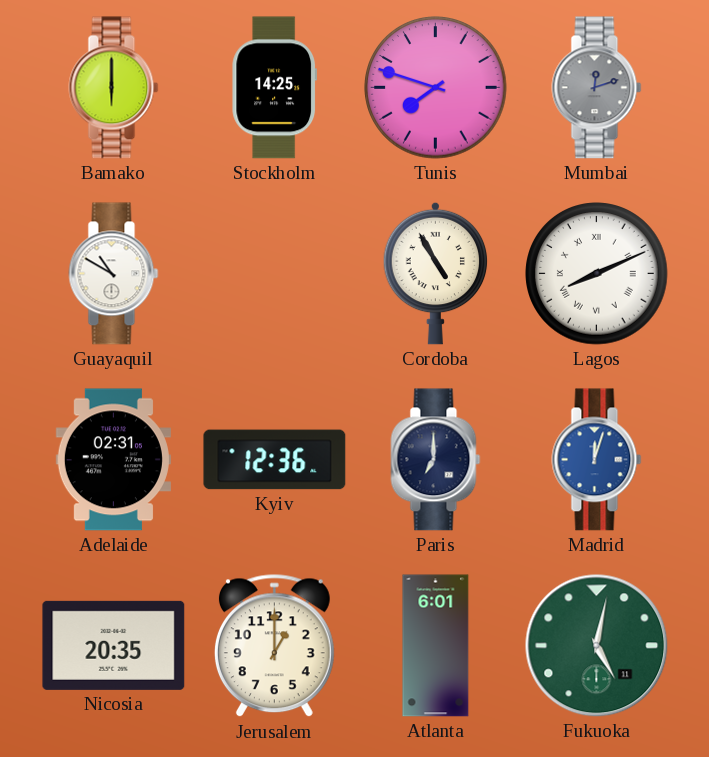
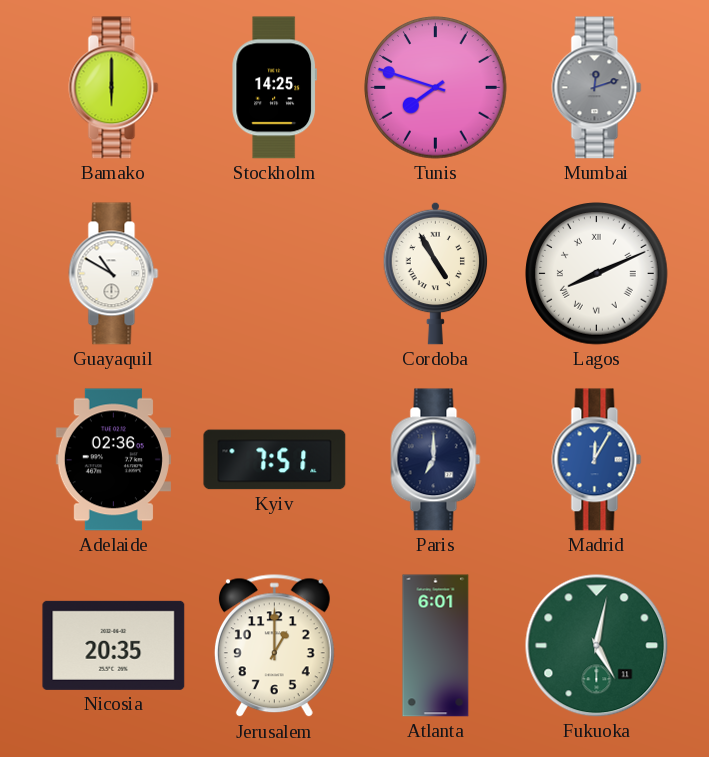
Adelaide: 02:31 -> 02:36 (113, 460)
Kyiv: 12:36 -> 7:51 (275, 460)
Madrid: 12:03 -> 12:05 (597, 460)
